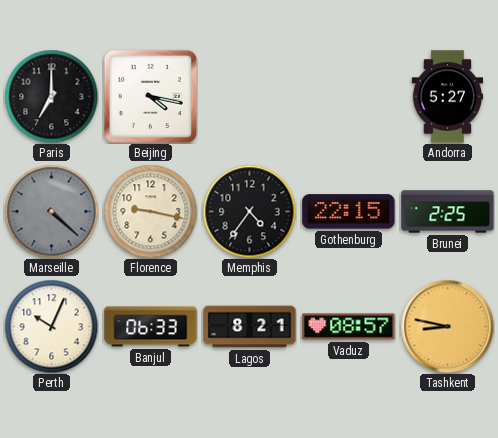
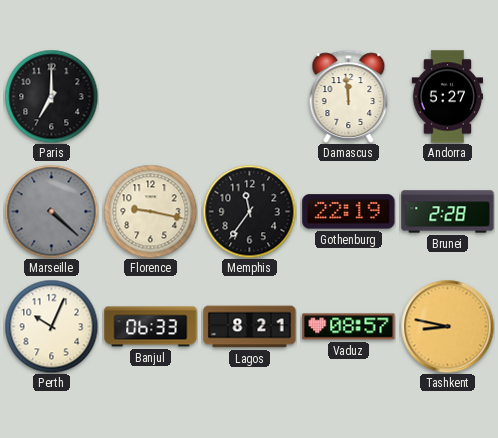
Beijing: 4:17 -> none (150, 96)
Damascus: none -> 11:59 (349, 96)
Memphis: 4:36 -> 11:36 (249, 211)
Gothenburg: 22:15 -> 22:19 (349, 212)
Brunei: 2:25 -> 2:28 (448, 212)
